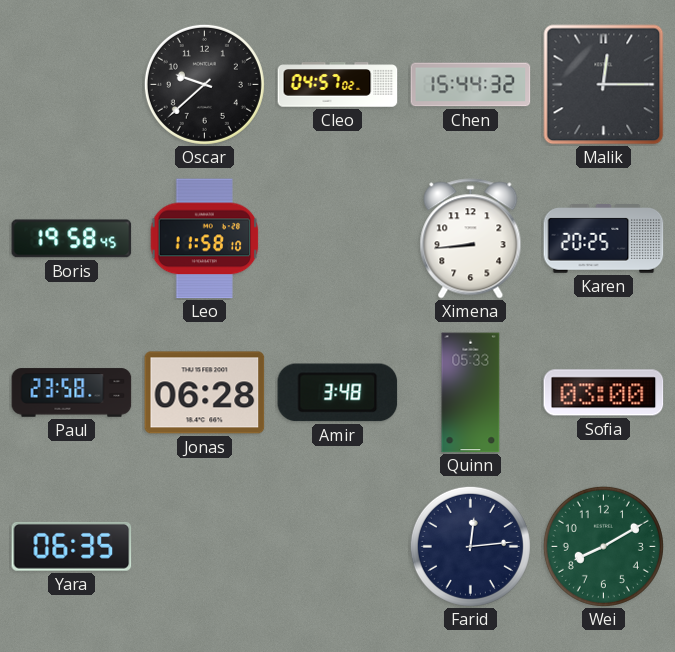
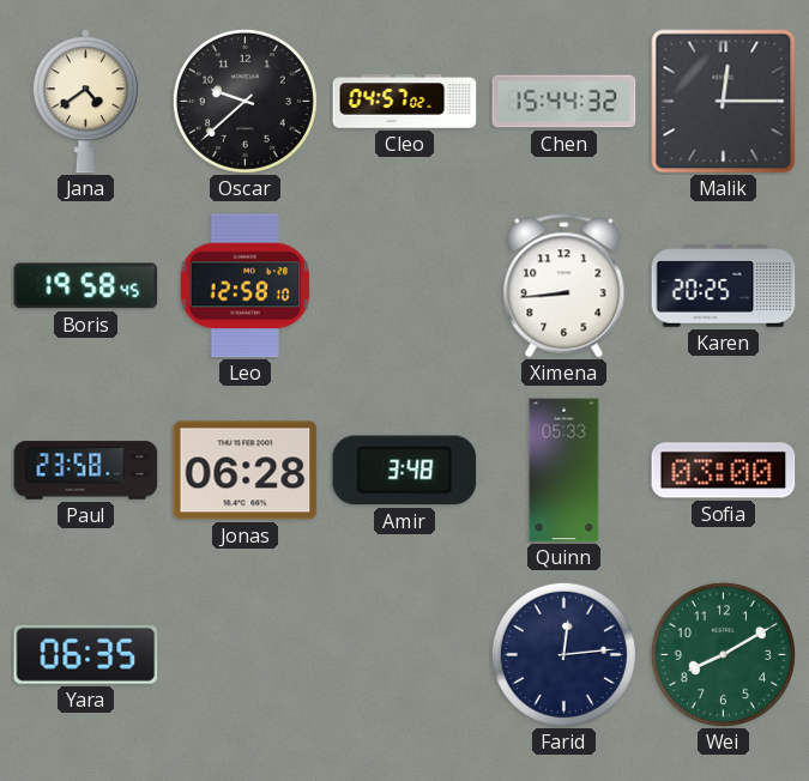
Jana: none -> 4:39 (85, 102)
Leo: 11:58 -> 12:58 (246, 286)
